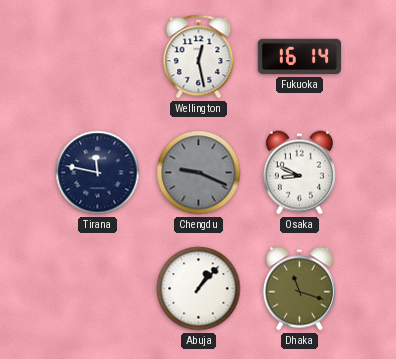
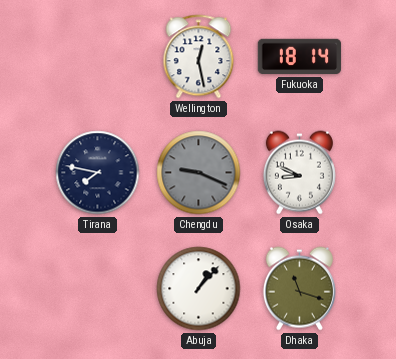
Fukuoka: 16:14 -> 18:14 (300, 57)
Tirana: 11:47 -> 7:47 (98, 173)
